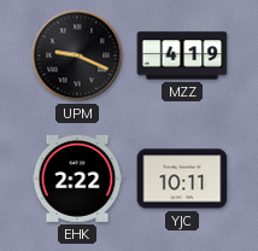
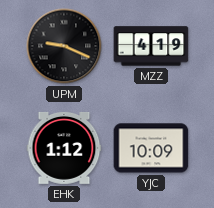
EHK: 2:22 -> 1:12 (64, 148)
YJC: 10:11 -> 10:09 (151, 148)
